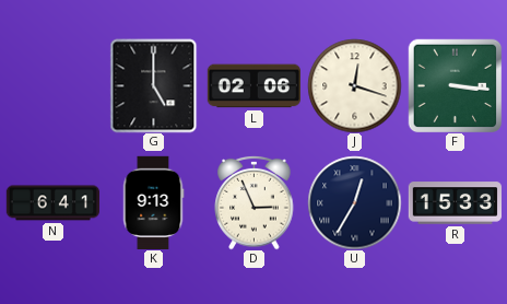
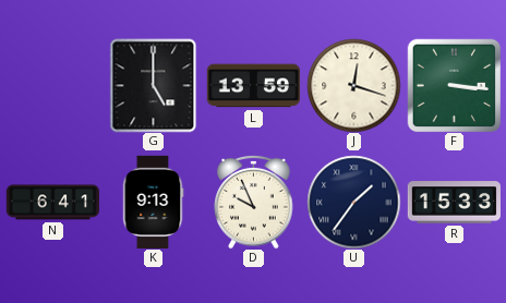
L: 02:06 -> 13:59 (253, 86)
D: 2:56 -> 9:56 (254, 202)
U: 12:35 -> 1:36 (353, 202)
